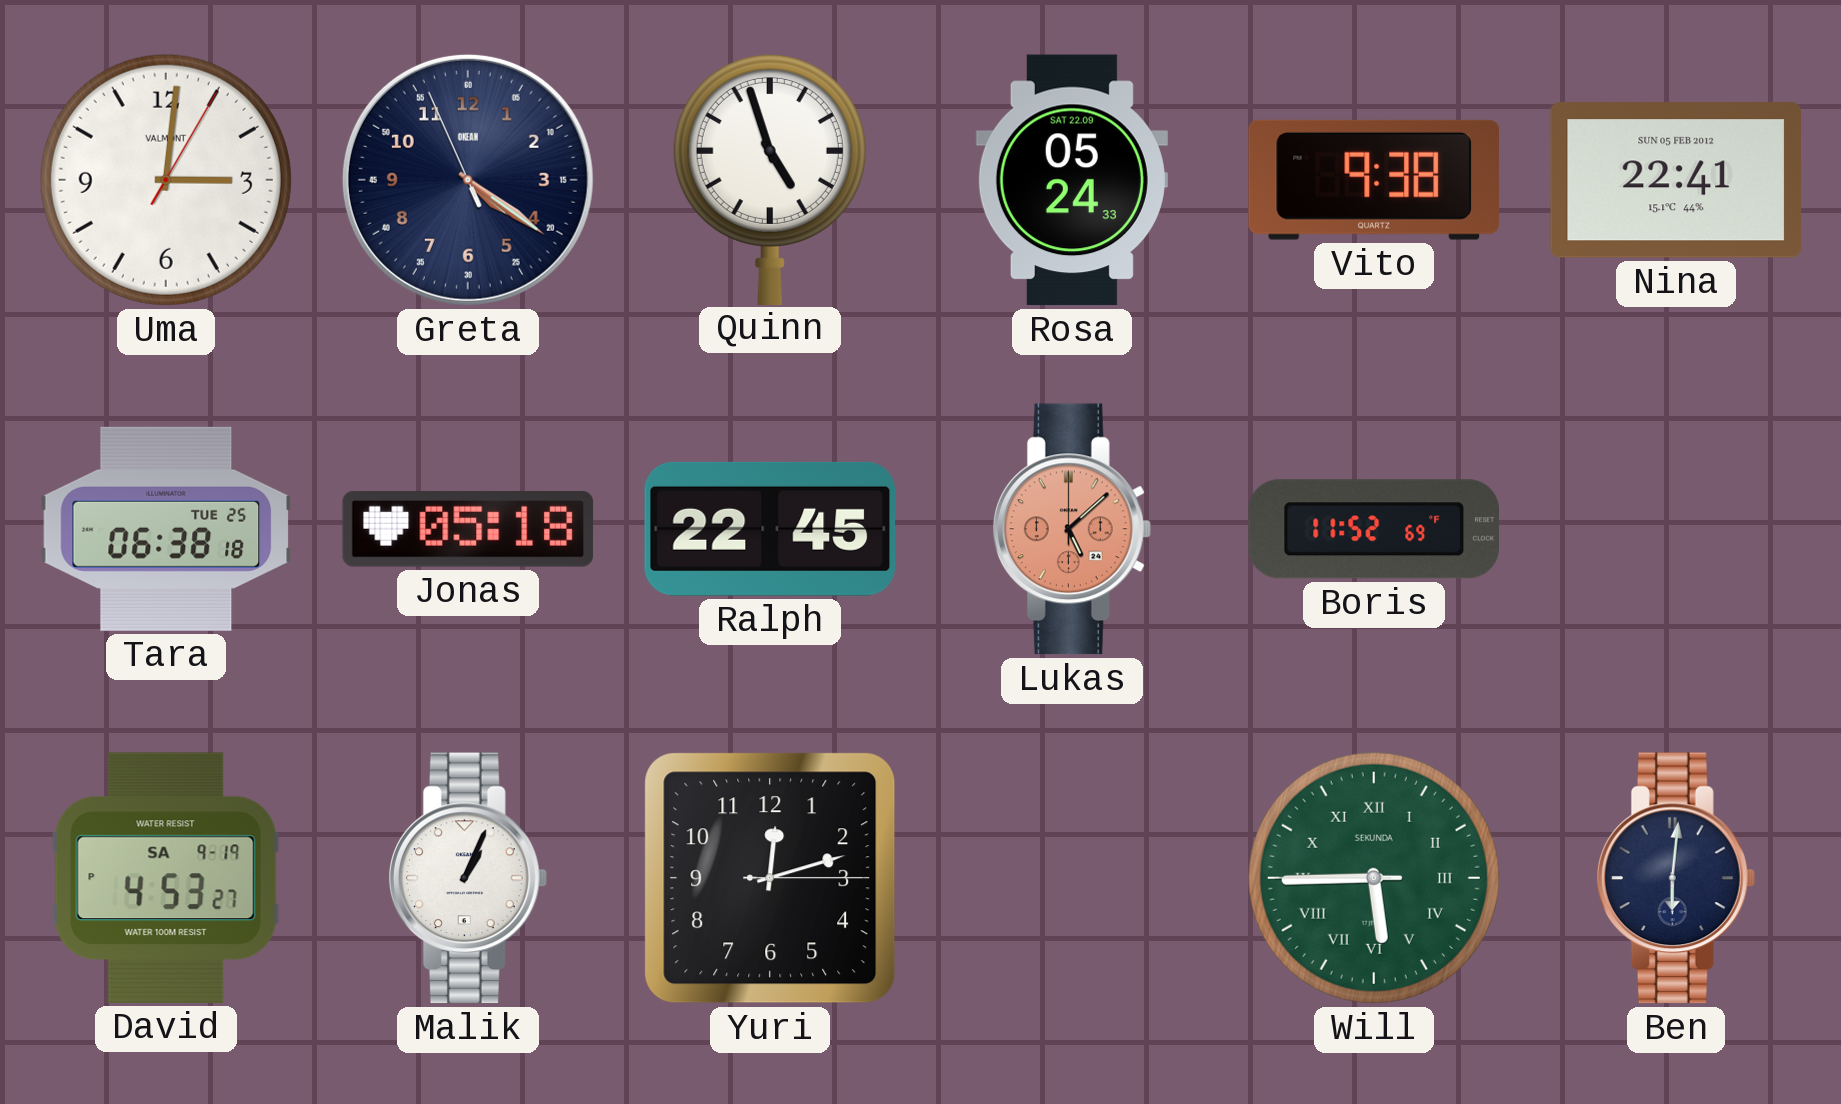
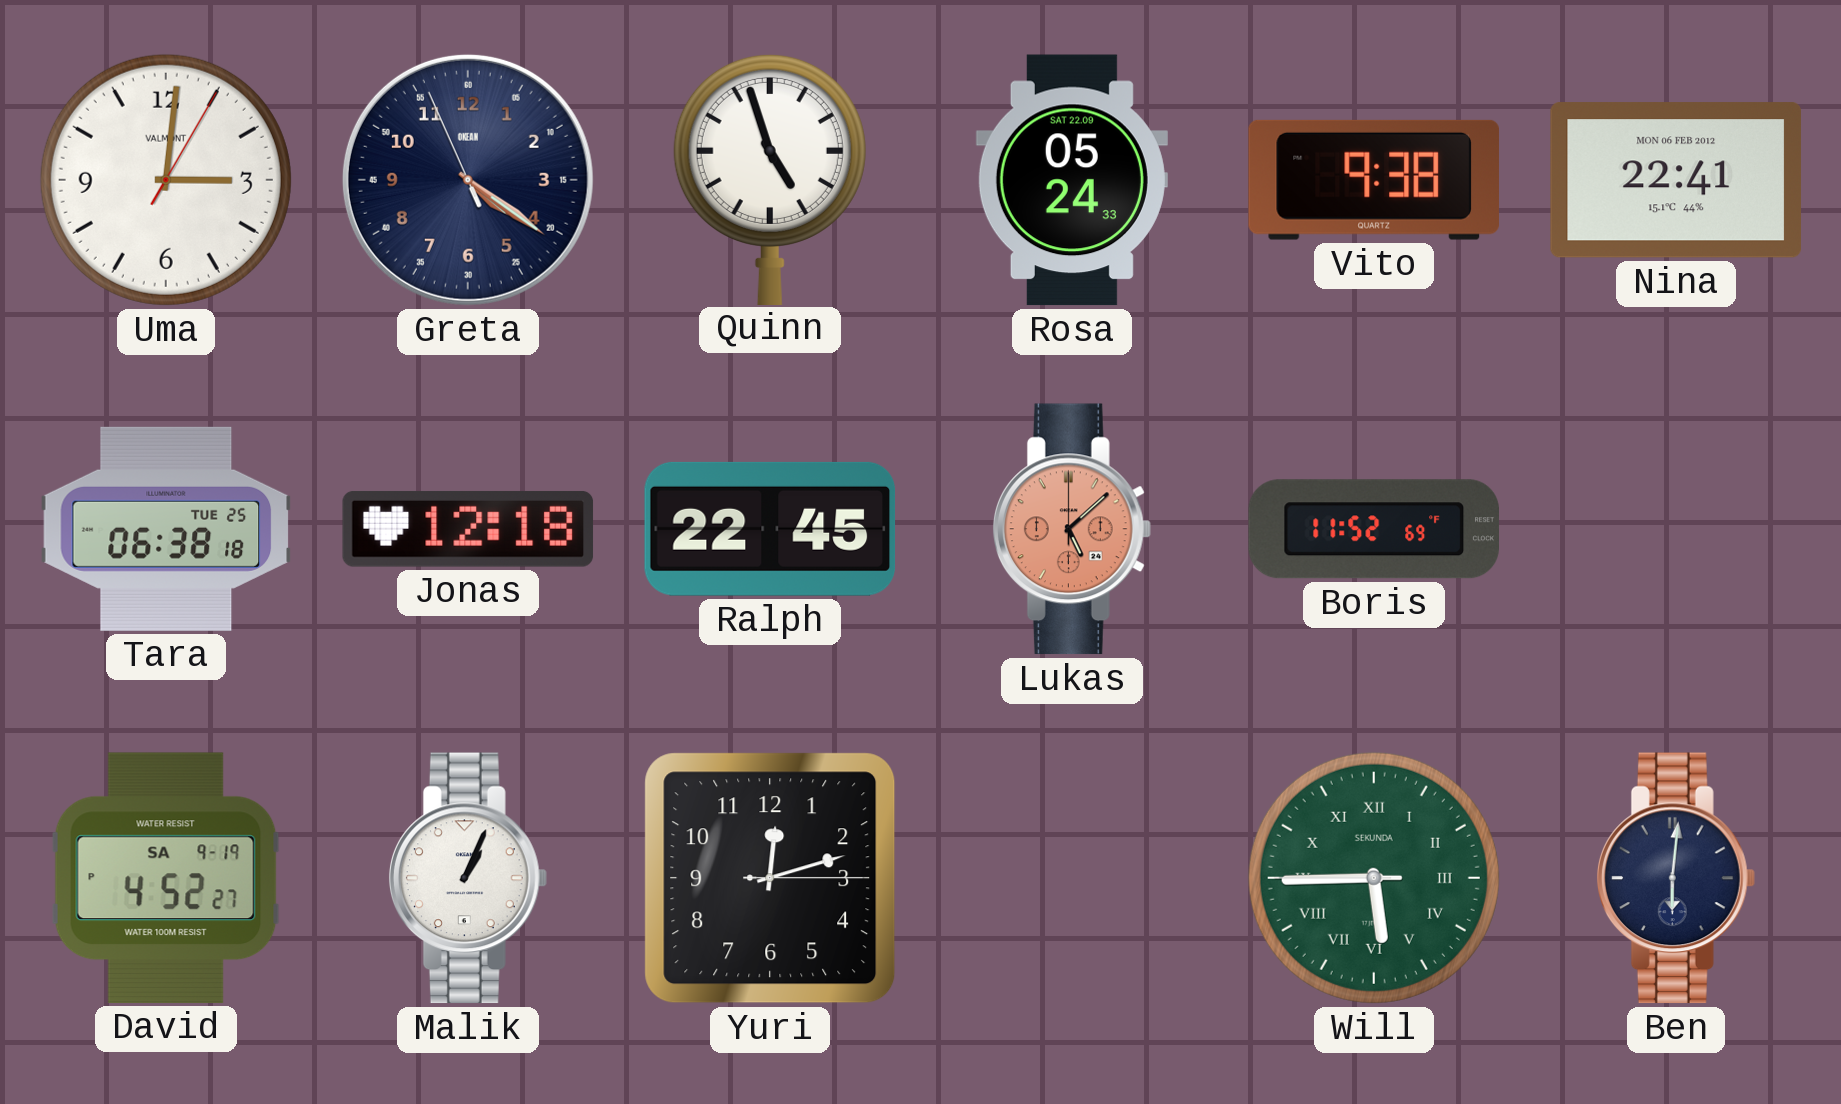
Nina date: SUN 05 FEB 2012 -> MON 06 FEB 2012 (1676, 180)
Jonas: 05:18 -> 12:18 (468, 529)
David: 4:53 -> 4:52 (166, 878)
